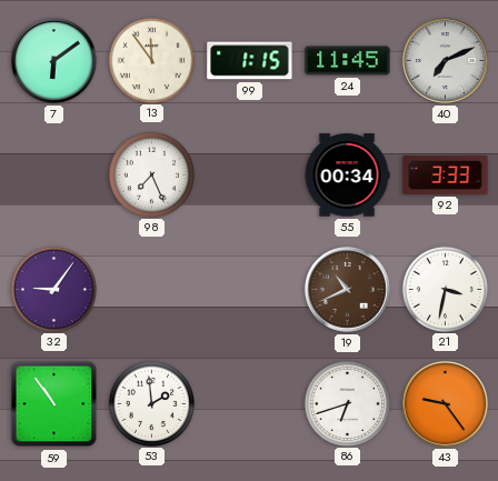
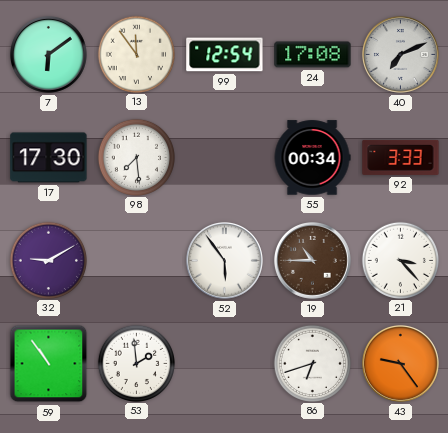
99: 1:15 -> 12:54 (225, 55)
24: 11:45 -> 17:08 (313, 55)
17: none -> 17:30 (49, 158)
98: 7:26 -> 7:29 (136, 157)
32: 9:06 -> 9:10 (48, 260)
52: none -> 5:54 (224, 260)
19: 10:41 -> 10:45 (312, 260)
21: 3:32 -> 3:23 (400, 260)
